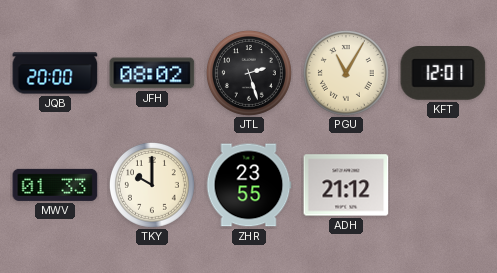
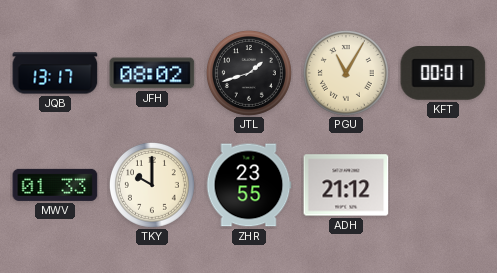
JQB: 20:00 -> 13:17 (55, 73)
JTL: 2:27 -> 1:42 (249, 73)
KFT: 12:01 -> 00:01 (443, 74)
